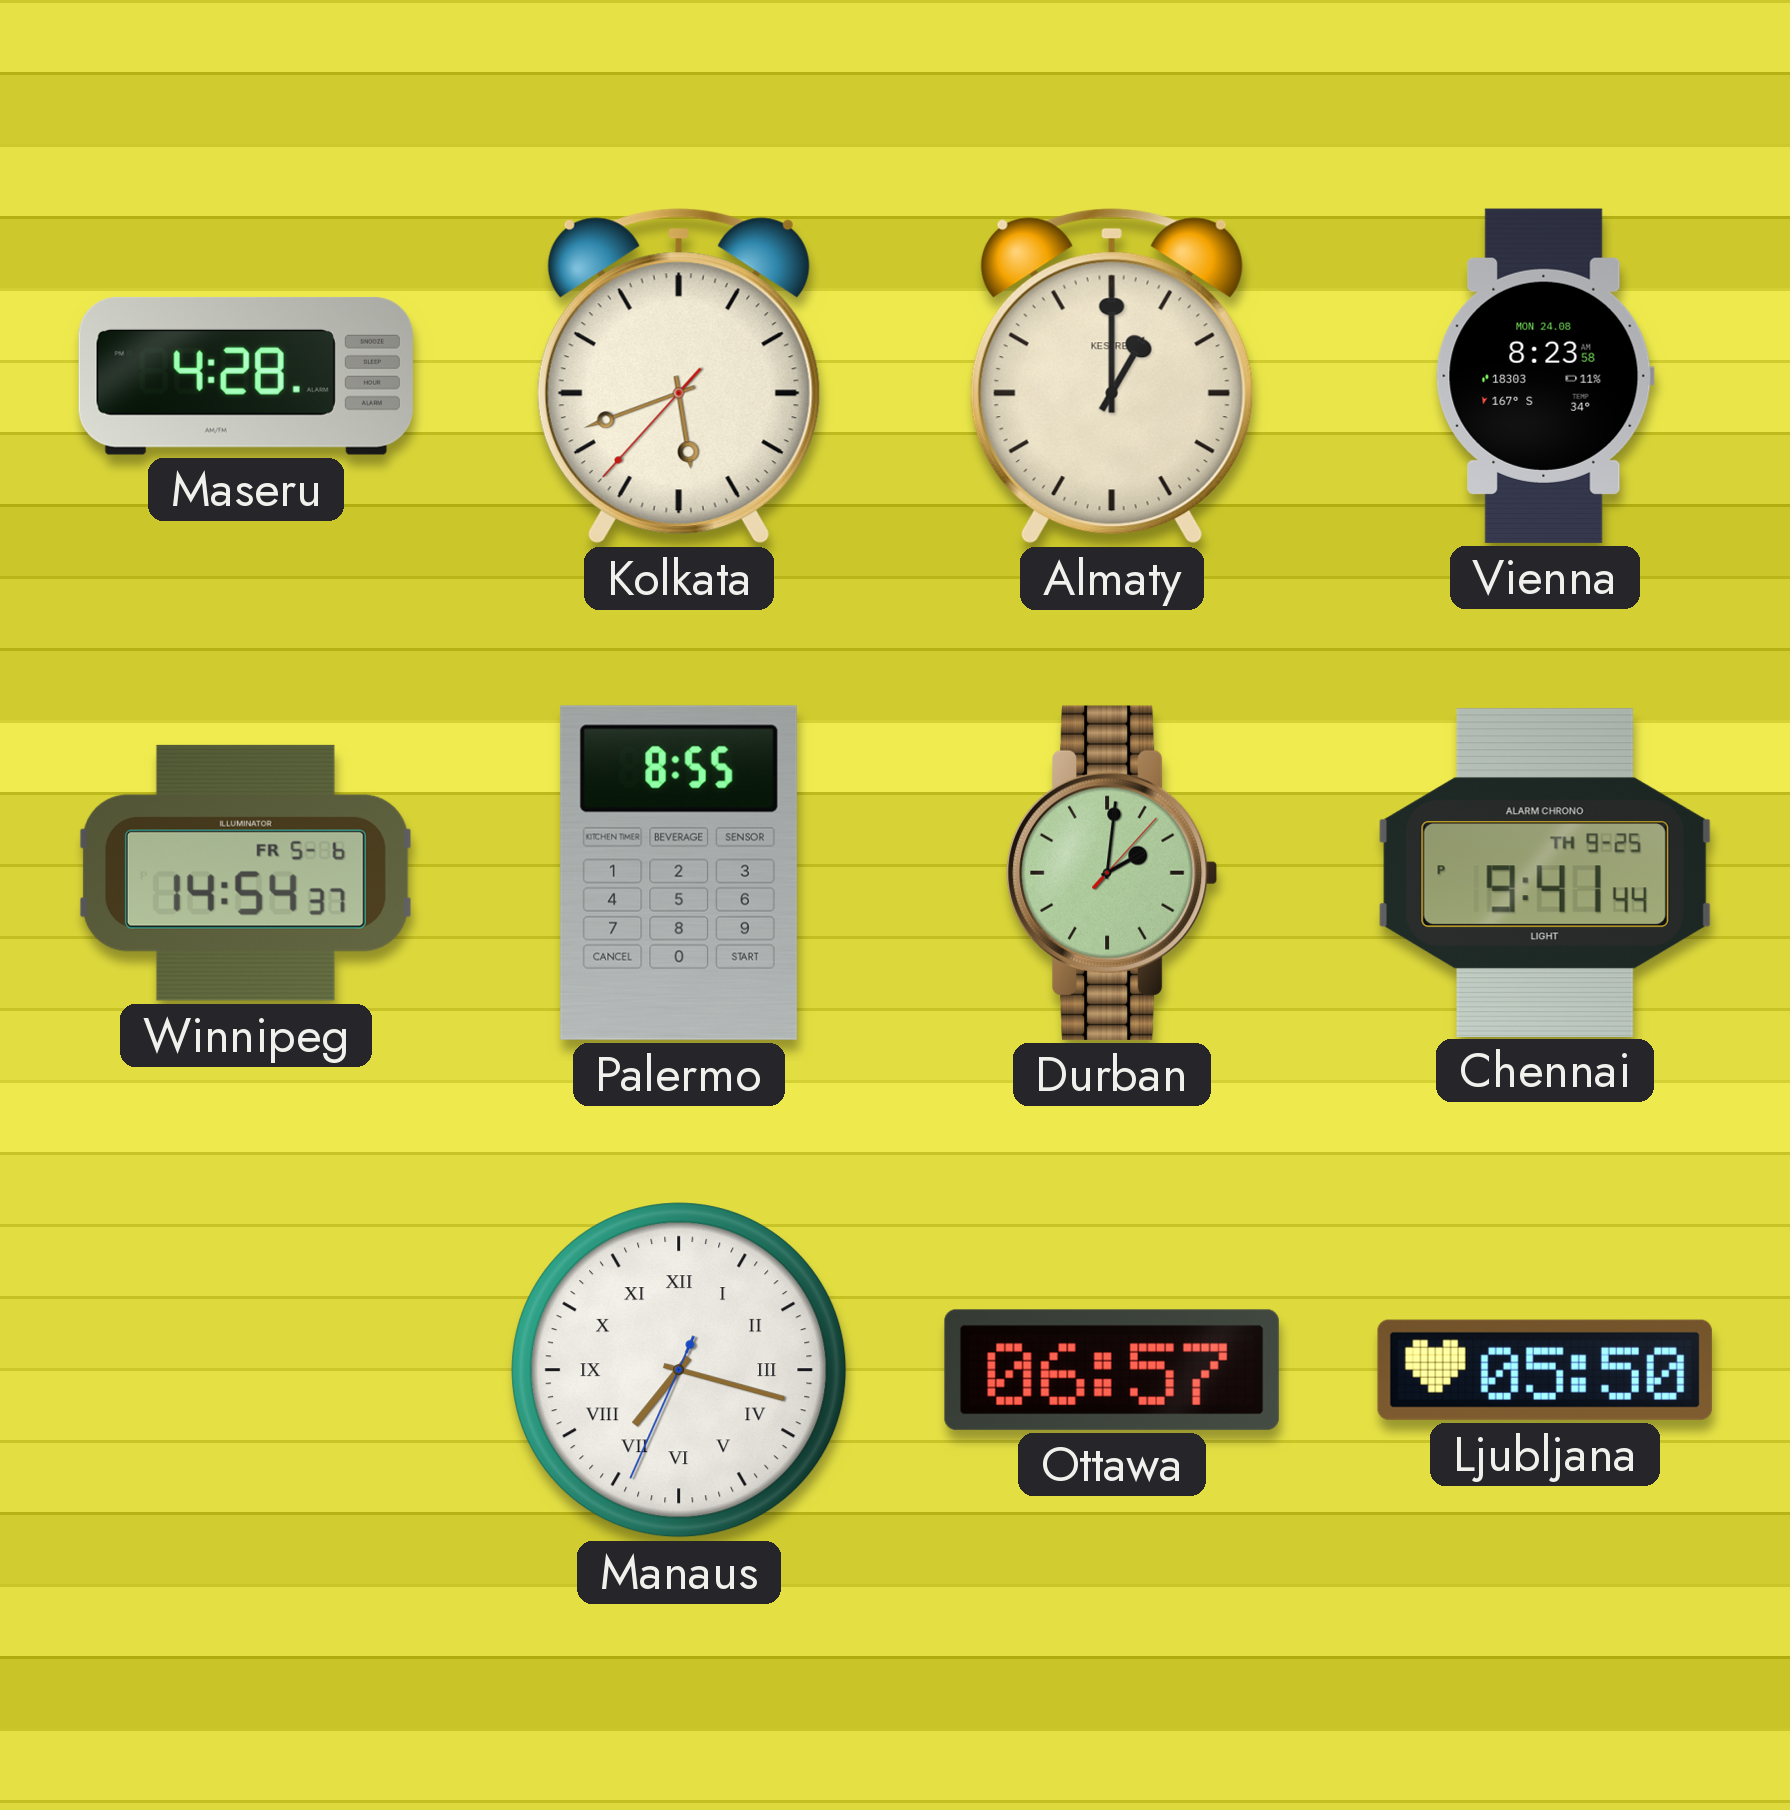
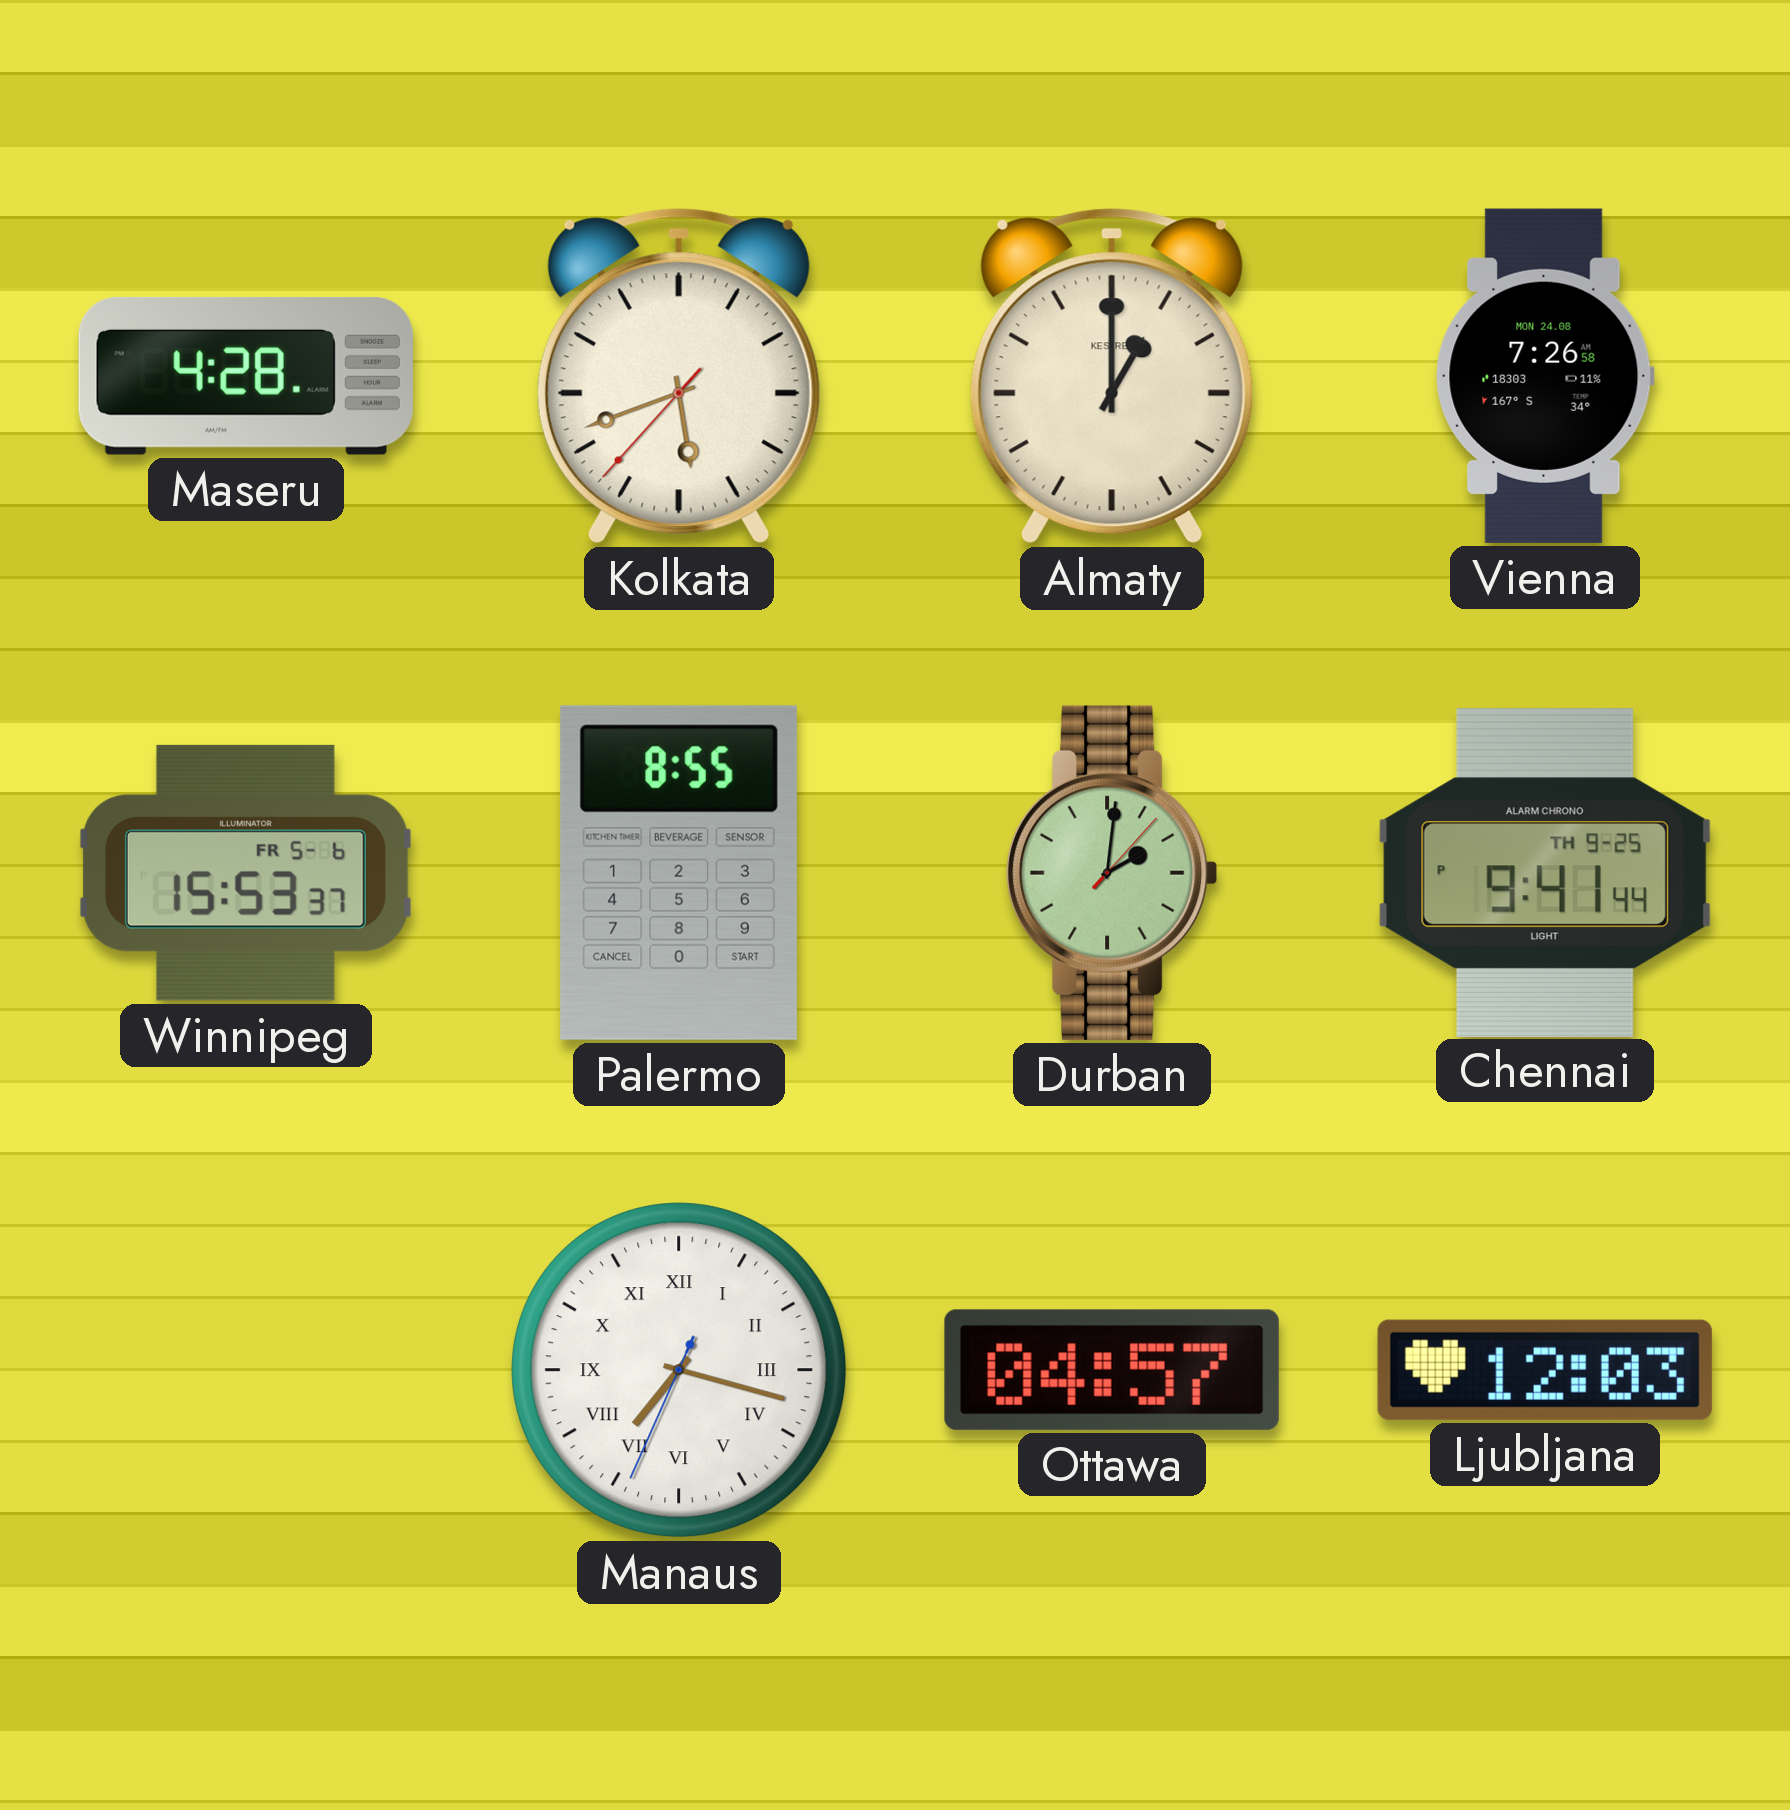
Vienna: 8:23 -> 7:26 (1545, 376)
Winnipeg: 14:54 -> 15:53 (246, 873)
Ottawa: 06:57 -> 04:57 (1112, 1370)
Ljubljana: 05:50 -> 12:03 (1545, 1370)
